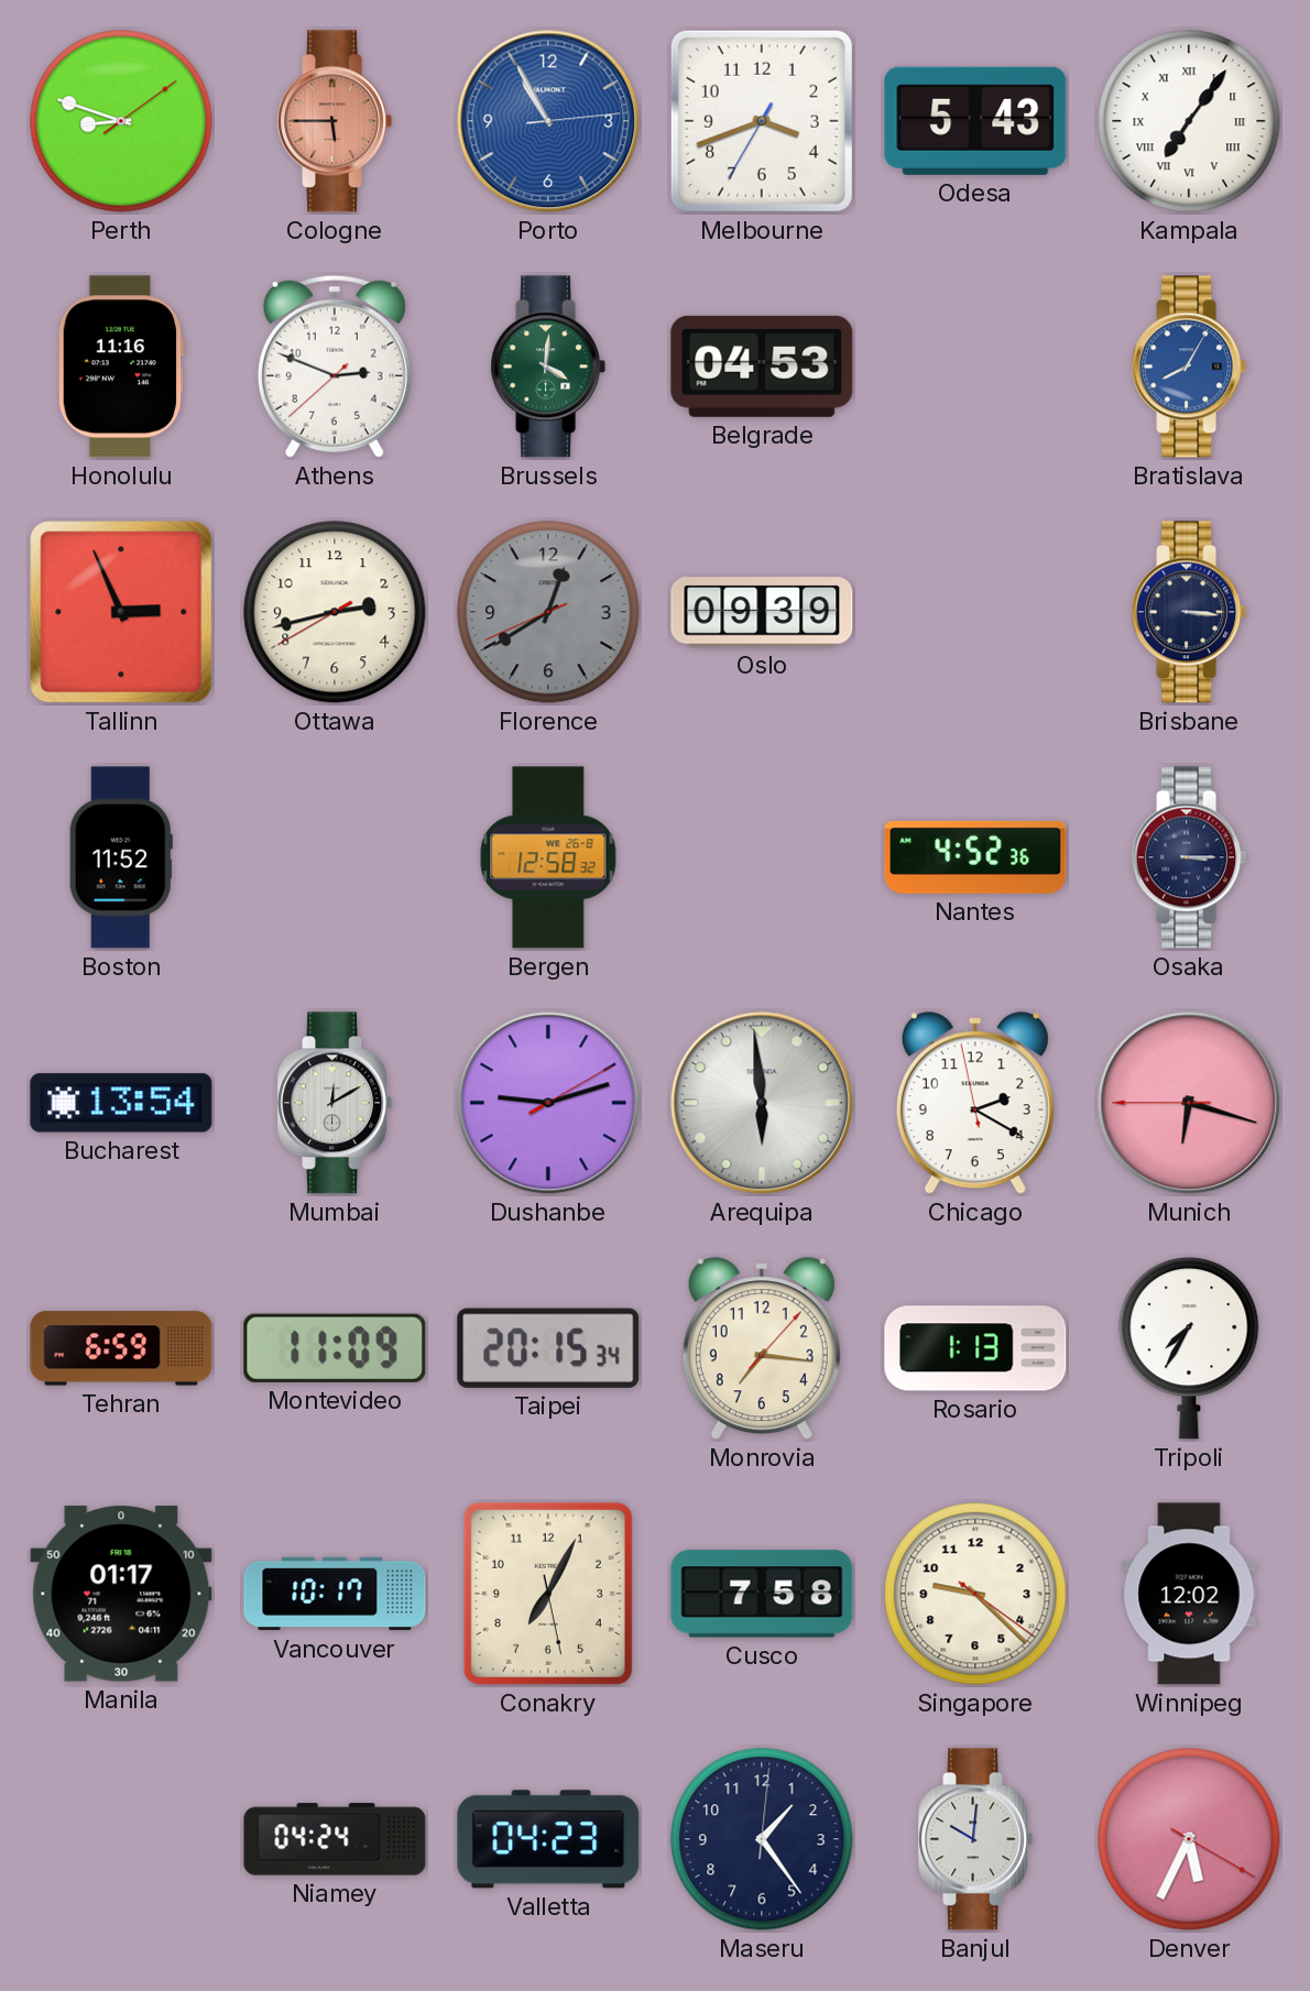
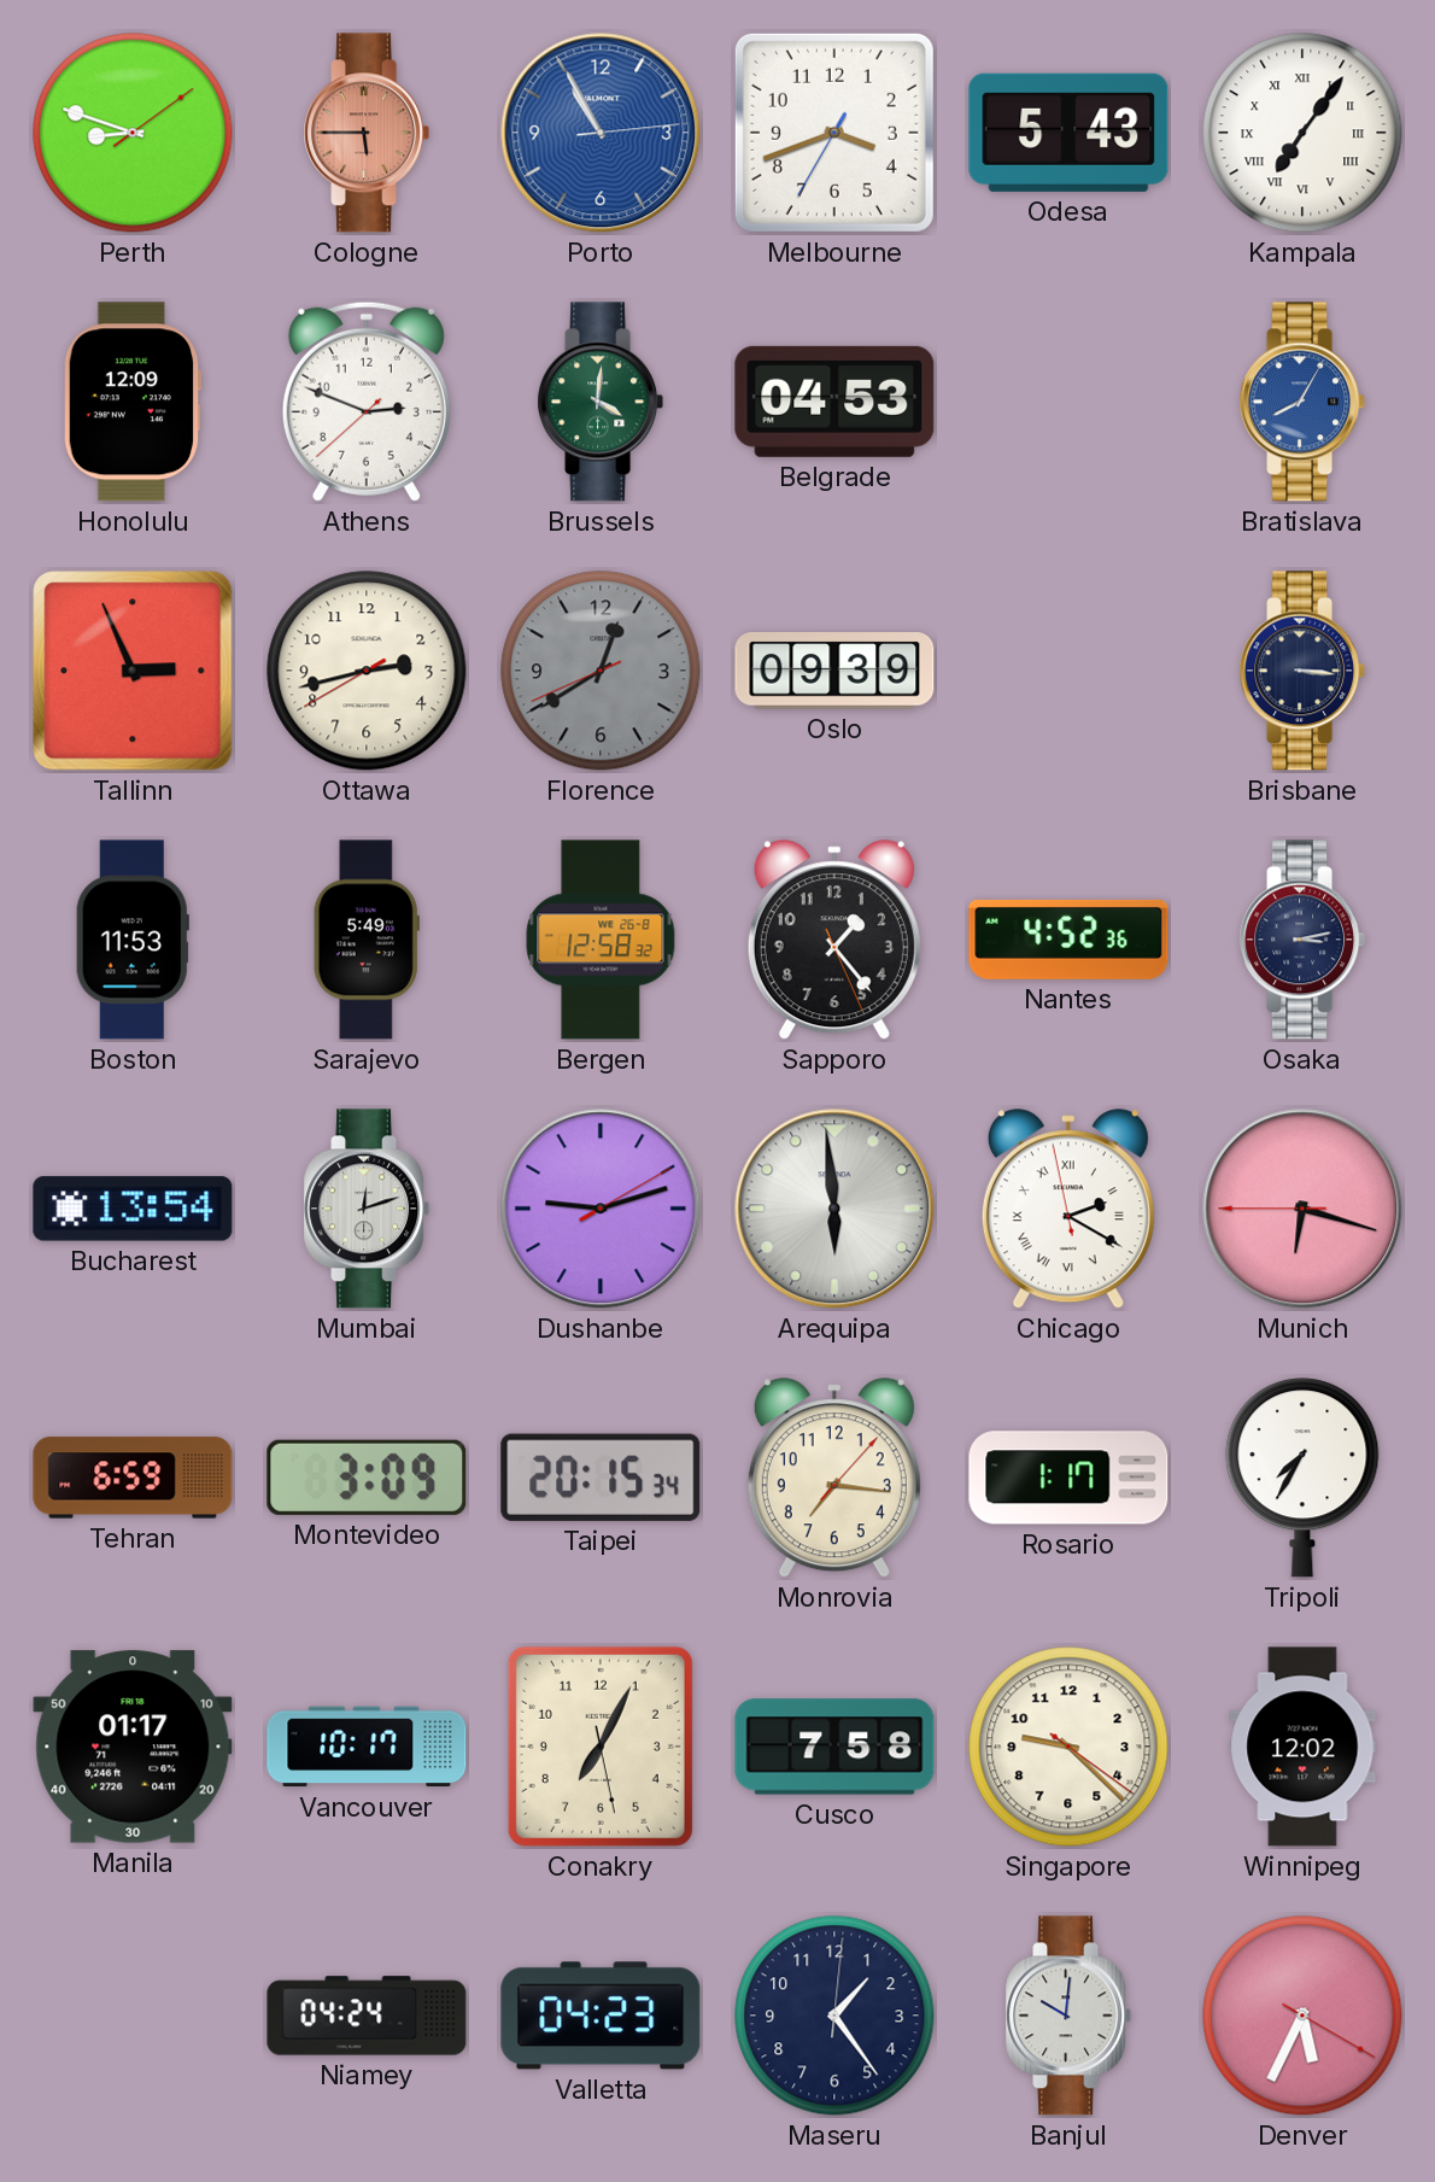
Honolulu: 11:16 -> 12:09 (133, 402)
Boston: 11:52 -> 11:53 (133, 940)
Sarajevo: none -> 5:49 (367, 940)
Sapporo: none -> 1:23 (834, 941)
Osaka: 3:15 -> 3:13 (1302, 940)
Mumbai: 12:10 -> 12:12 (367, 1209)
Chicago numerals: Arabic -> Roman (1068, 1210)
Montevideo: 11:09 -> 3:09 (367, 1478)
Rosario: 1:13 -> 1:17 (1068, 1478)
